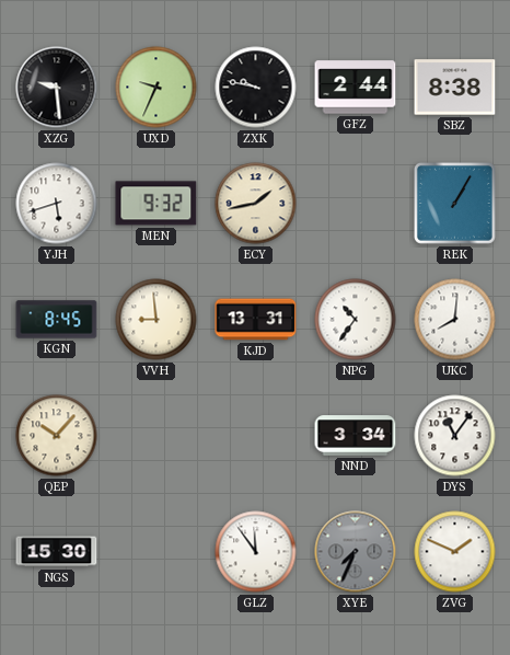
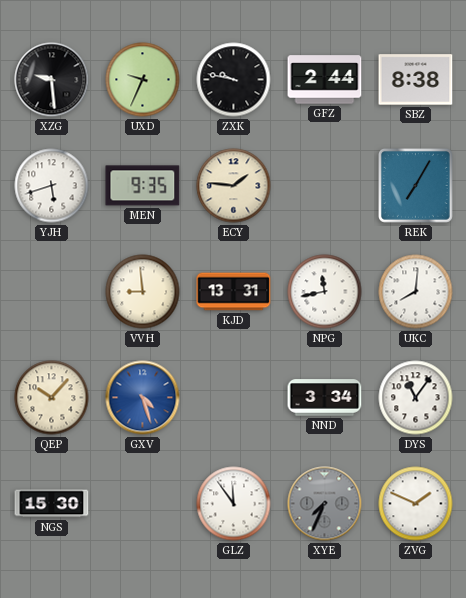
MEN: 9:32 -> 9:35 (143, 186)
ECY: 1:43 -> 1:46 (234, 186)
REK: 1:05 -> 7:05 (415, 185)
KGN: 8:45 -> none (57, 320)
NPG: 10:36 -> 11:43 (325, 292)
GXV: none -> 4:27 (143, 398)
